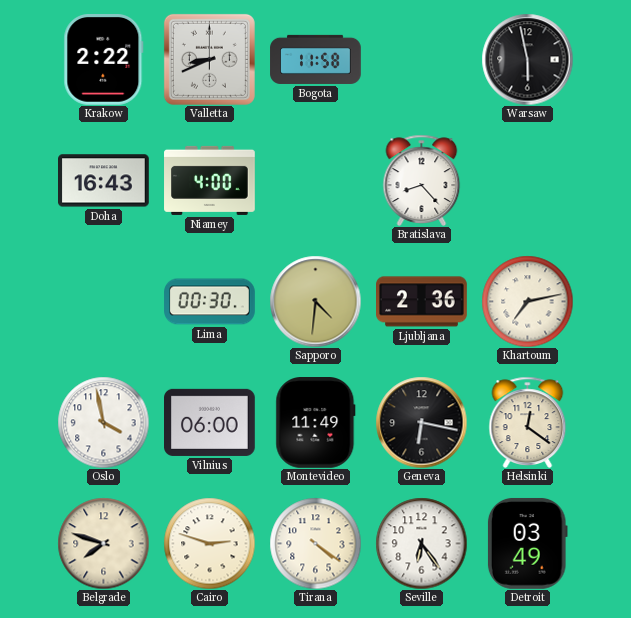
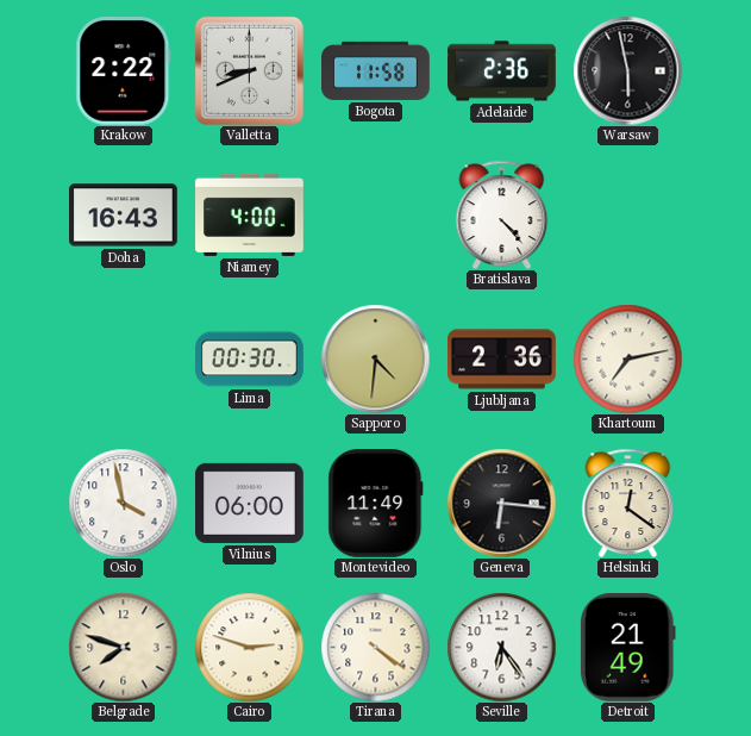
Adelaide: none -> 2:36 (502, 71)
Bratislava: 8:23 -> 4:23 (502, 214)
Geneva: 6:17 -> 6:16 (501, 503)
Detroit: 03:49 -> 21:49 (627, 647)
